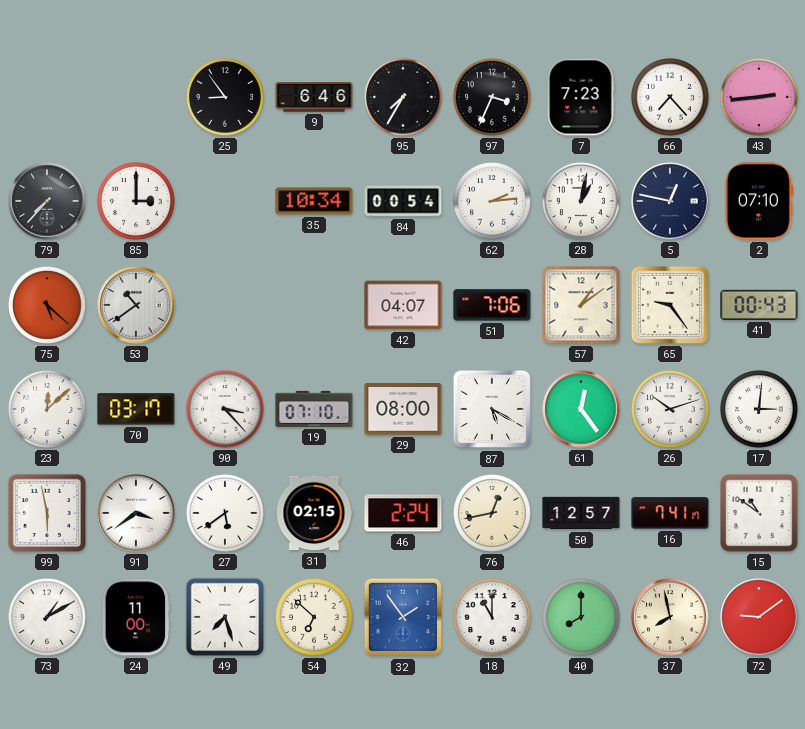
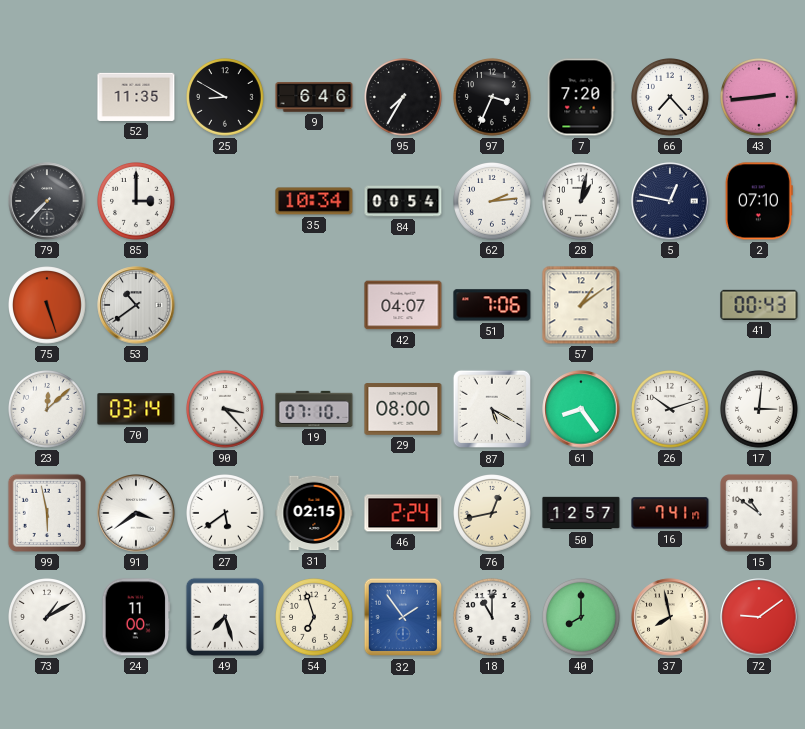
52: none -> 11:35 (136, 97)
25: 8:54 -> 8:50 (226, 98)
7: 7:23 -> 7:20 (581, 97)
75: 5:22 -> 5:27 (48, 306)
65: 9:24 -> none (670, 305)
70: 03:17 -> 03:14 (136, 409)
61: 12:24 -> 8:24 (581, 409)
54: 6:52 -> 6:57 (315, 618)
